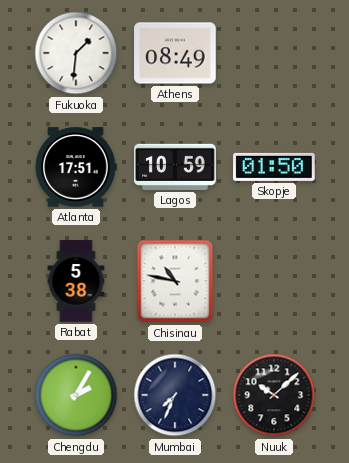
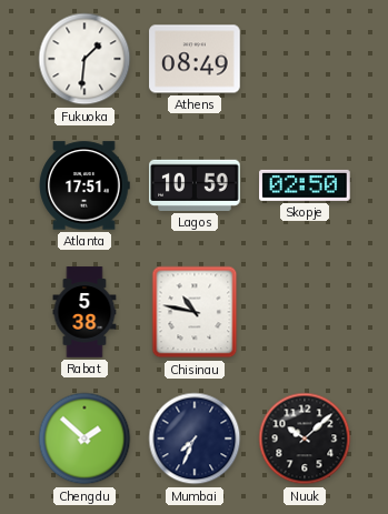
Skopje: 01:50 -> 02:50 (305, 185)
Chengdu: 2:05 -> 1:52 (84, 439)
